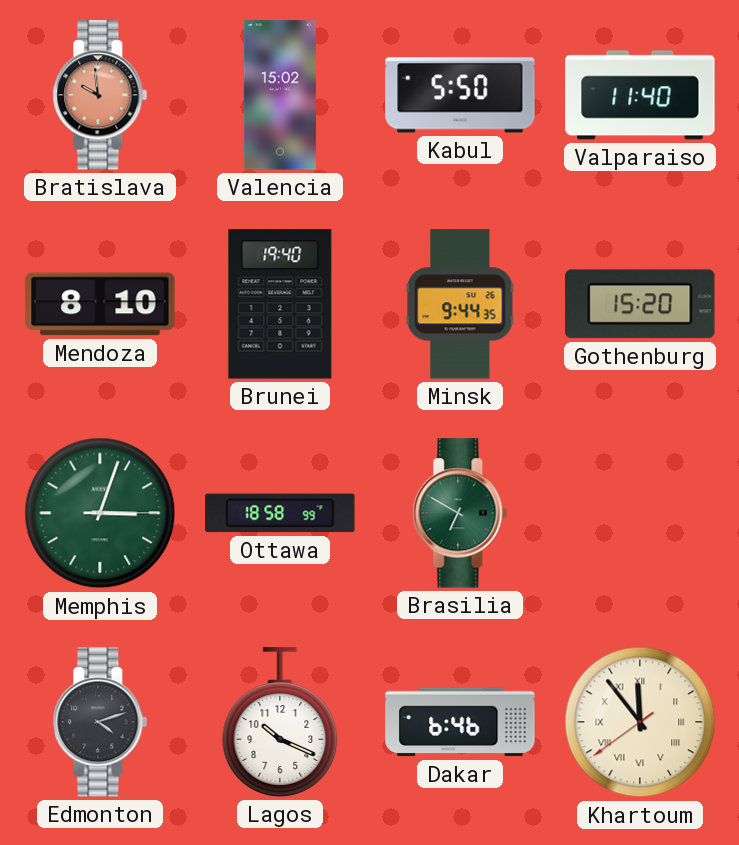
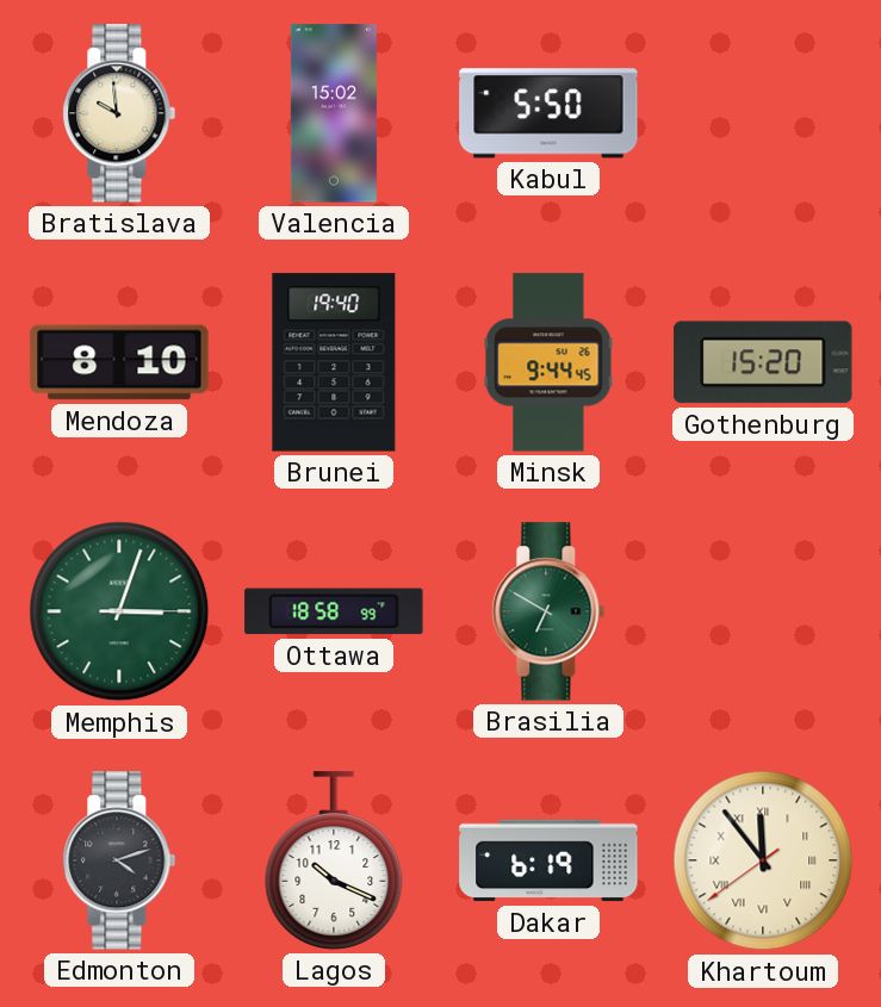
Bratislava dial: salmon -> cream (119, 113)
Valparaiso: 11:40 -> none (640, 95)
Minsk: 9:44:35 -> 9:44:45 (548, 362)
Dakar: 6:46 -> 6:19 (548, 860)
